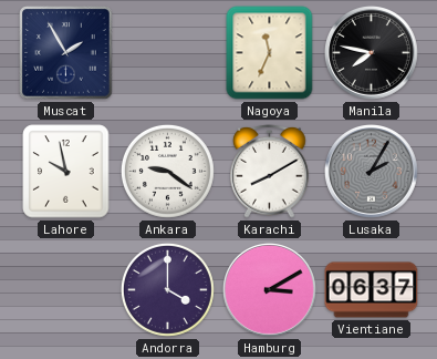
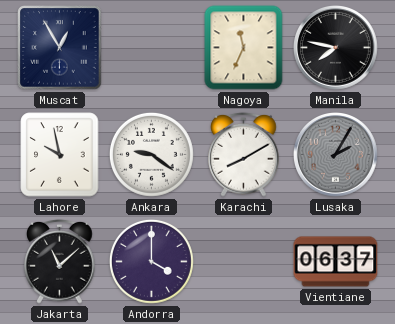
Muscat: 1:55 -> 12:55 (60, 48)
Jakarta: none -> 11:08 (60, 261)
Hamburg: 3:10 -> none (270, 290)
